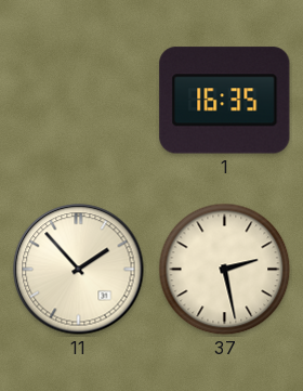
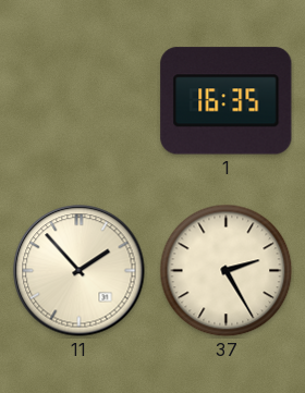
37: 2:28 -> 2:25 (227, 271)
